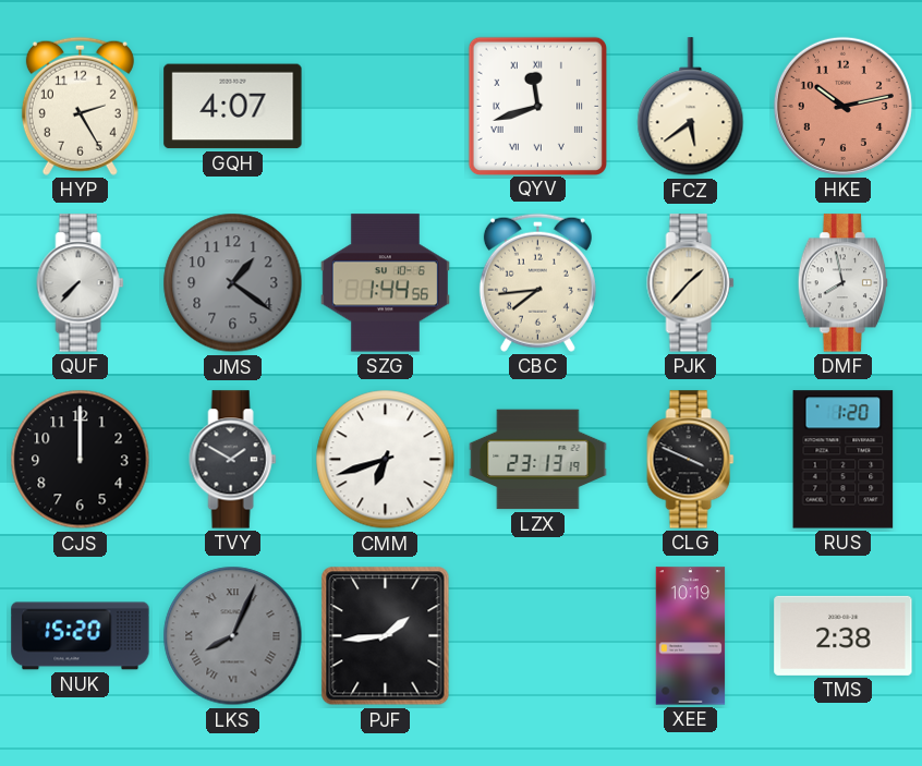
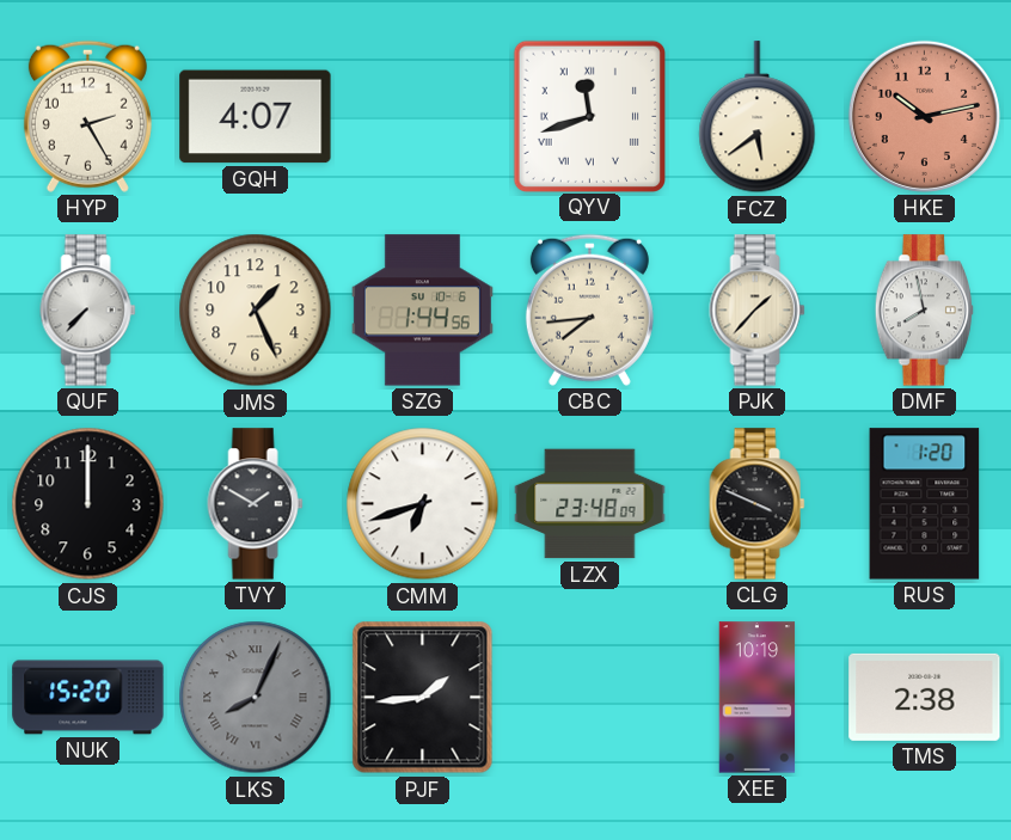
JMS: 1:21 -> 1:26 (256, 311)
JMS dial: grey -> cream (256, 311)
LZX: 23:13 -> 23:48 (590, 504)
